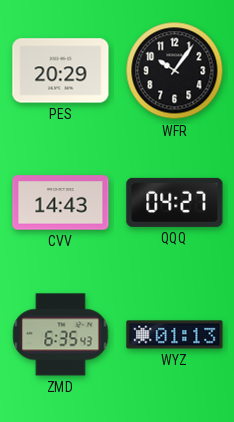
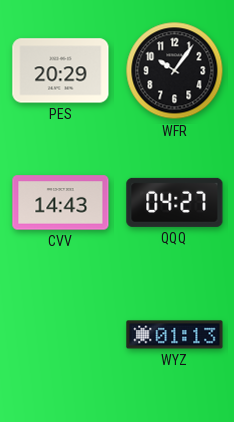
ZMD: 6:35 -> none (61, 335)
